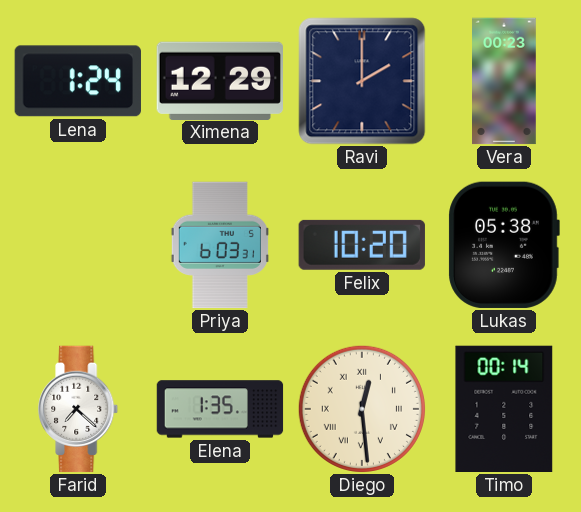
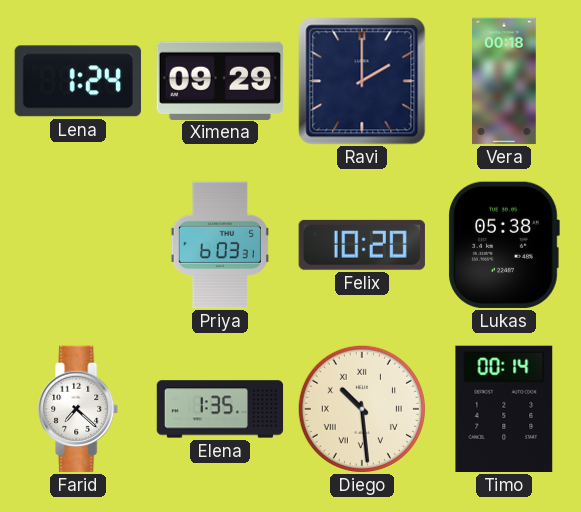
Ximena: 12:29 -> 09:29 (219, 80)
Vera: 00:23 -> 00:18 (505, 81)
Diego: 12:29 -> 10:29 (362, 409)
